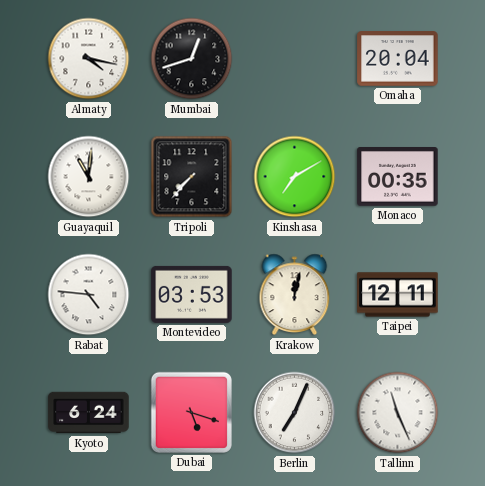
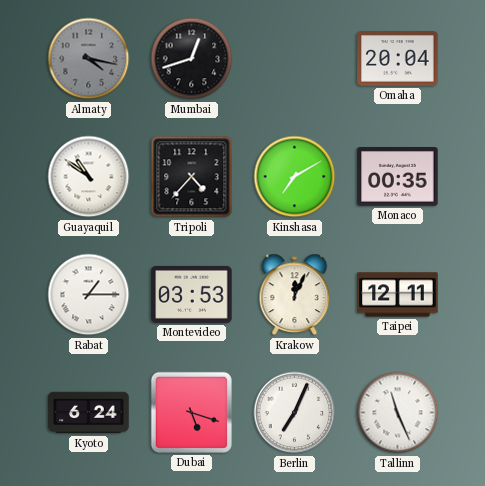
Almaty dial: white -> grey (89, 59)
Guayaquil: 11:01 -> 10:51 (89, 177)
Tripoli: 7:37 -> 4:37 (192, 177)
Rabat: 4:46 -> 1:15 (89, 295)
Krakow: 12:02 -> 12:04 (295, 295)
